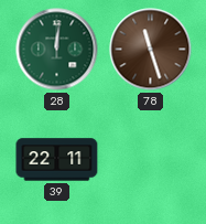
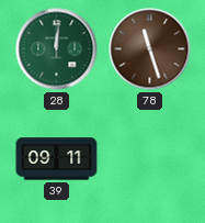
39: 22:11 -> 09:11 (57, 159)
